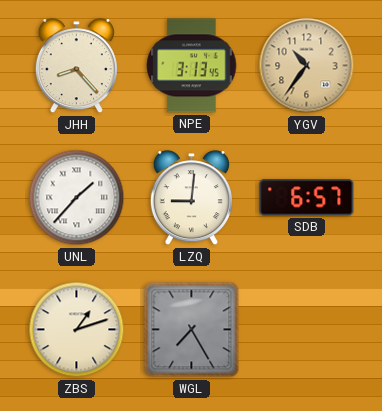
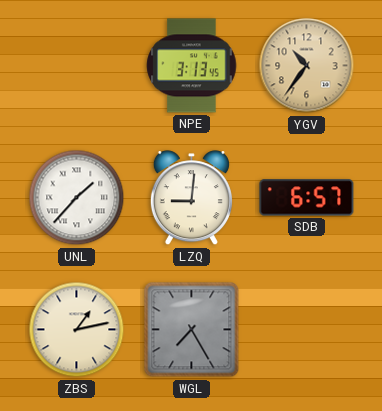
JHH: 8:23 -> none (76, 66)
ZBS: 1:12 -> 1:13 (77, 330)
